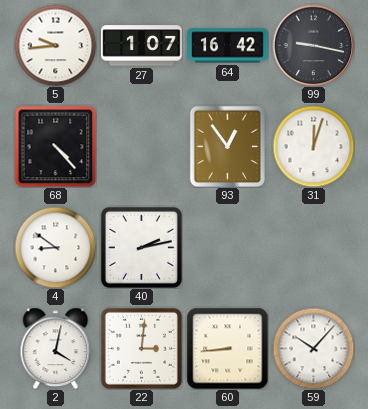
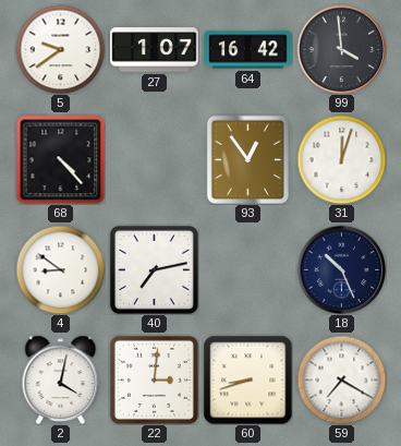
5: 9:44 -> 9:39 (60, 49)
99: 9:17 -> 3:59 (341, 49)
40: 2:13 -> 7:13 (154, 269)
18: none -> 10:26 (341, 269)
60: 8:44 -> 8:42 (247, 379)
59: 10:07 -> 7:20 (341, 379)
